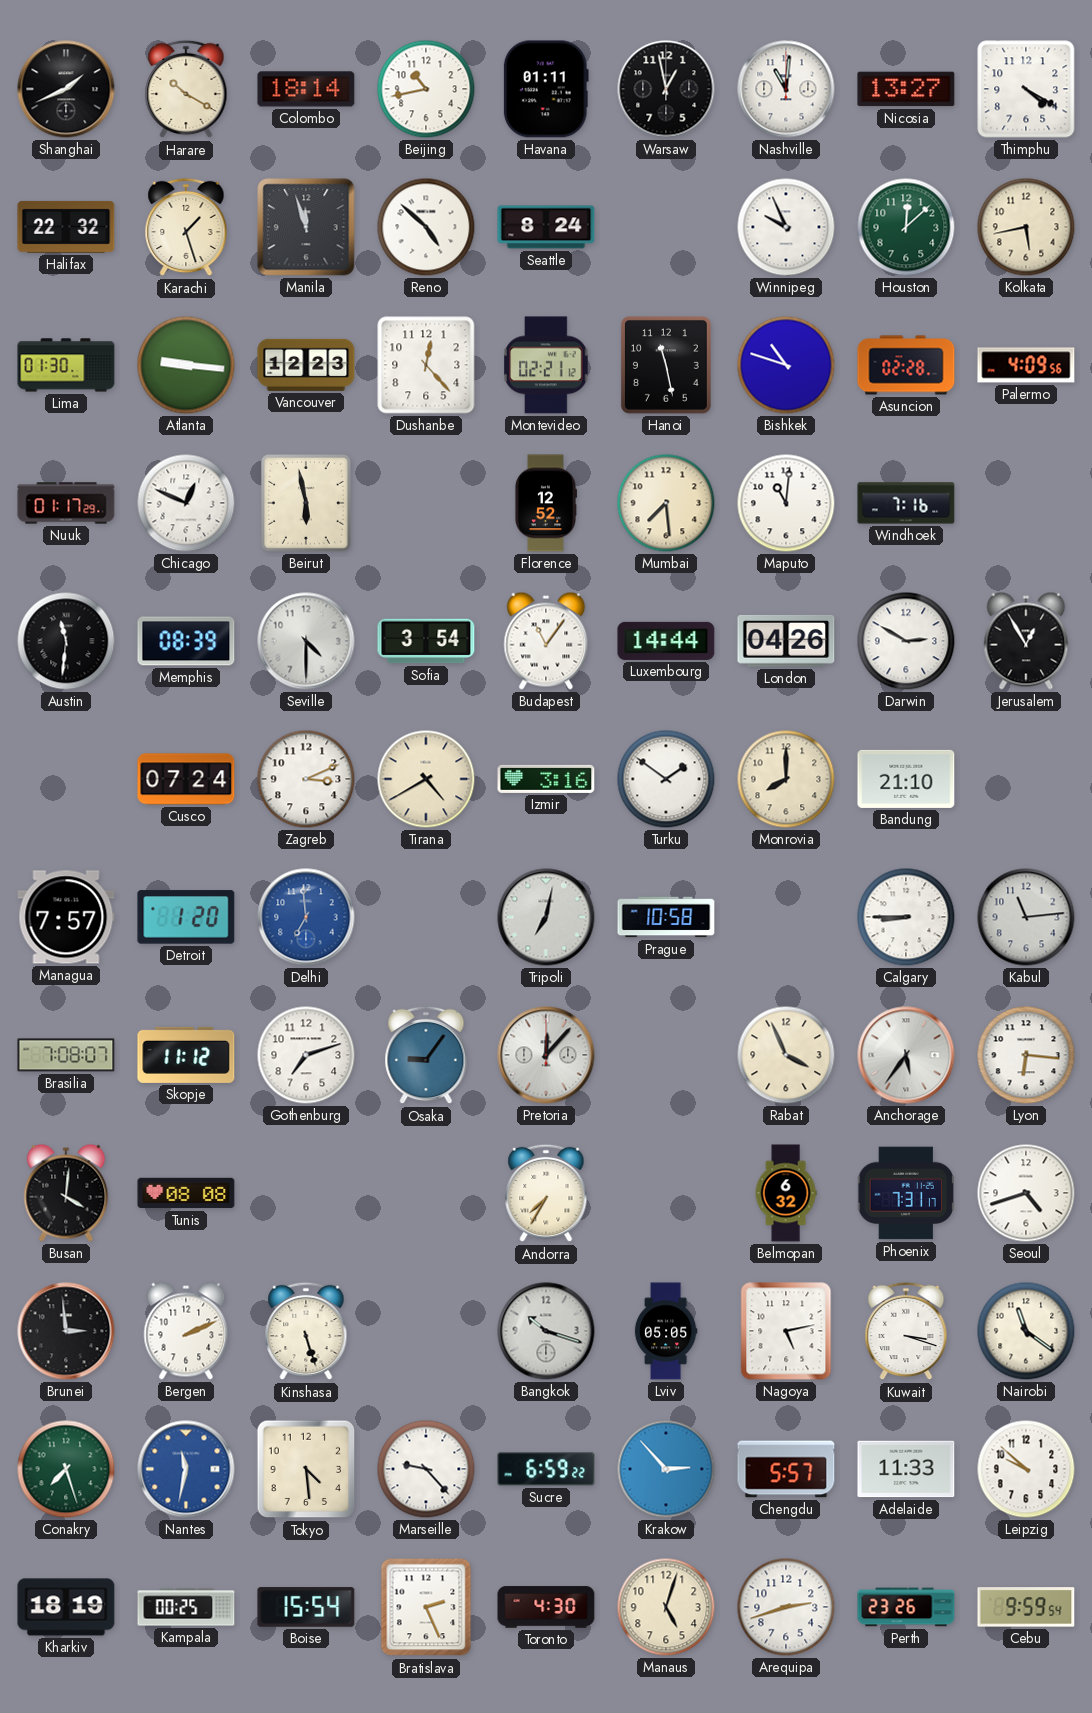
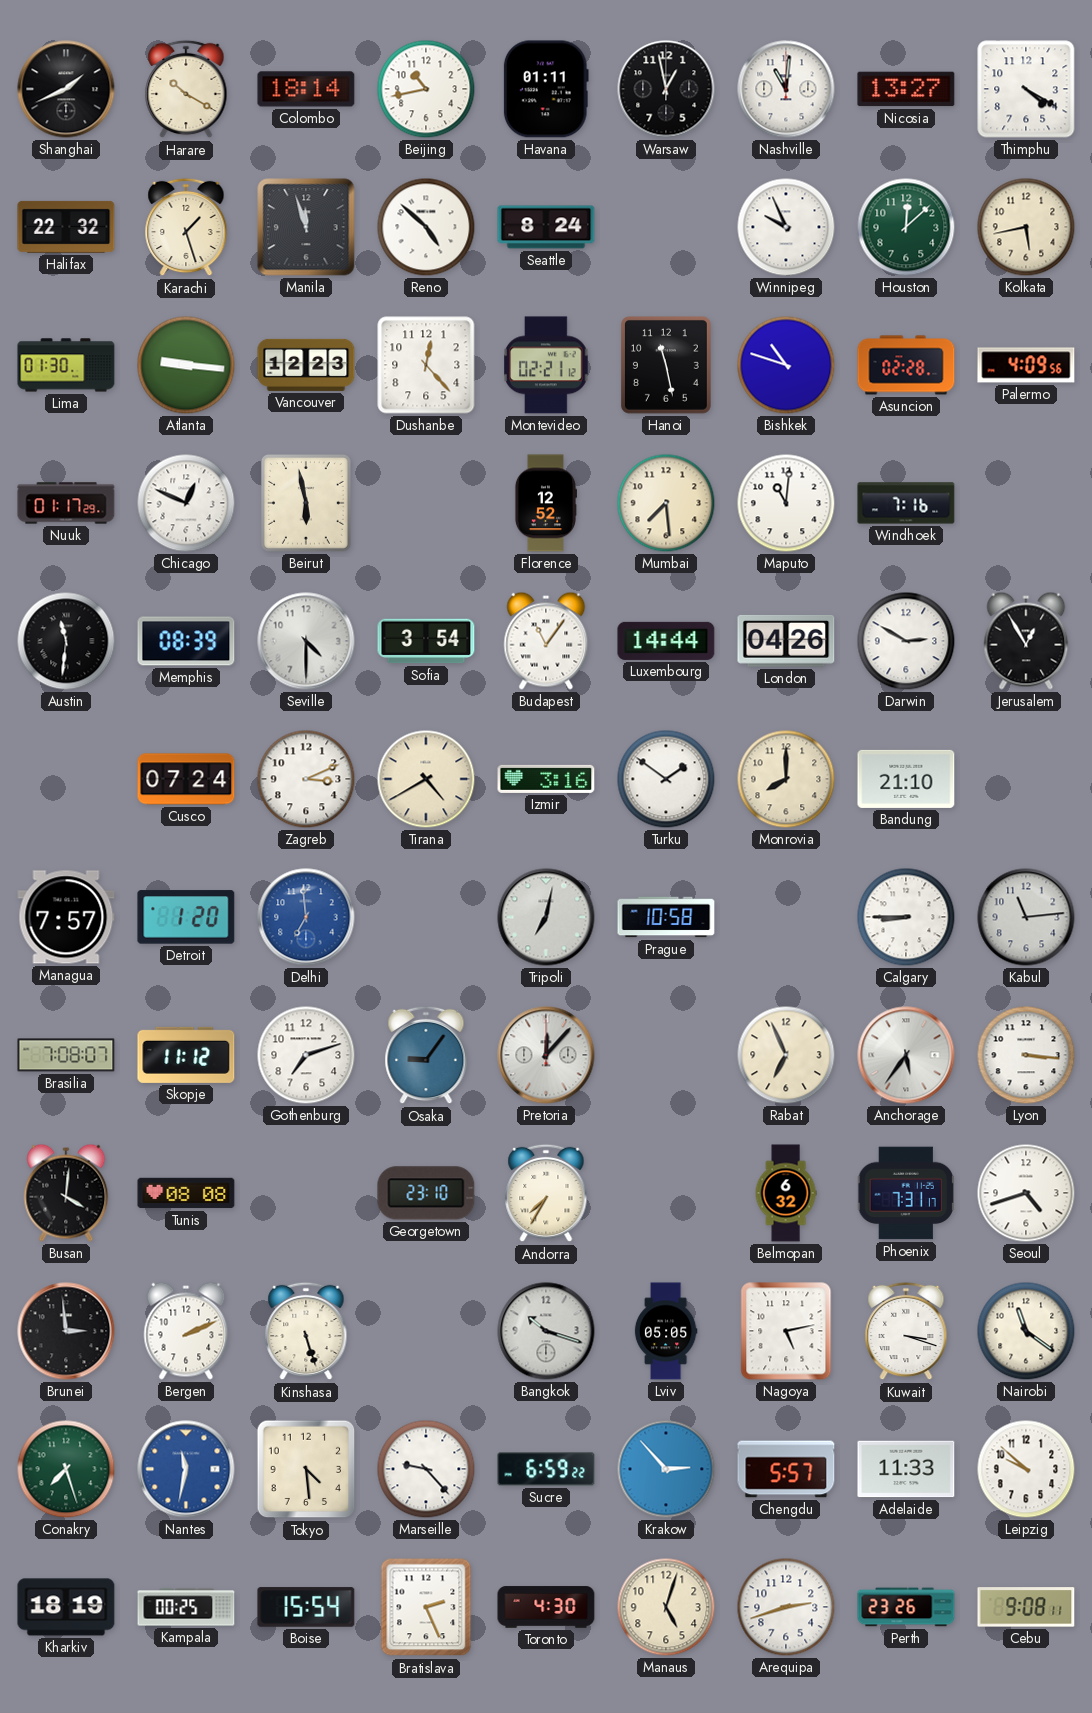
Rabat: 3:56 -> 6:56 (786, 1055)
Lyon: 6:16 -> 3:16 (1026, 1055)
Georgetown: none -> 23:10 (426, 1193)
Cebu: 9:59 -> 9:08 (1026, 1607)
